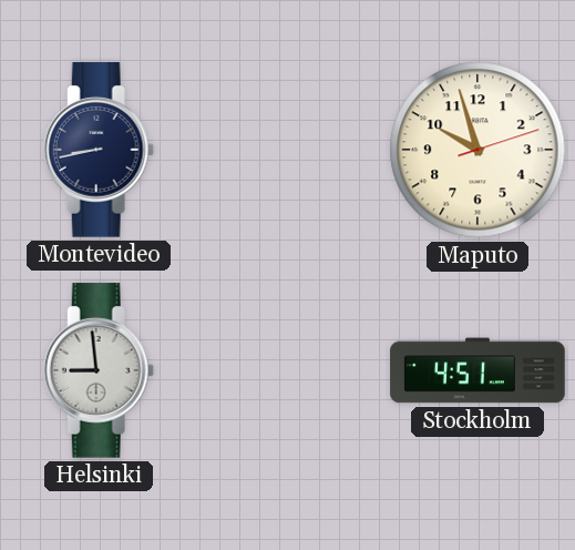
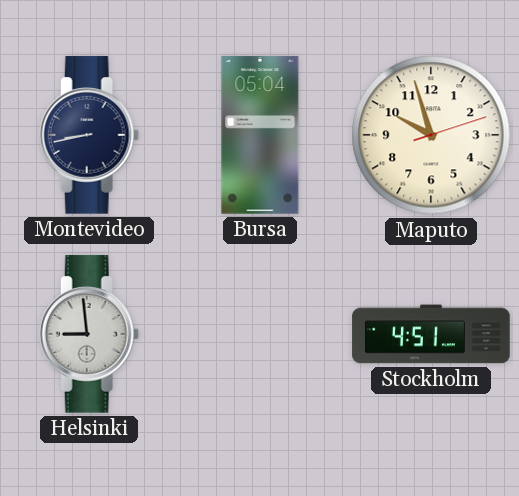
Bursa: none -> 05:04 (260, 135)
